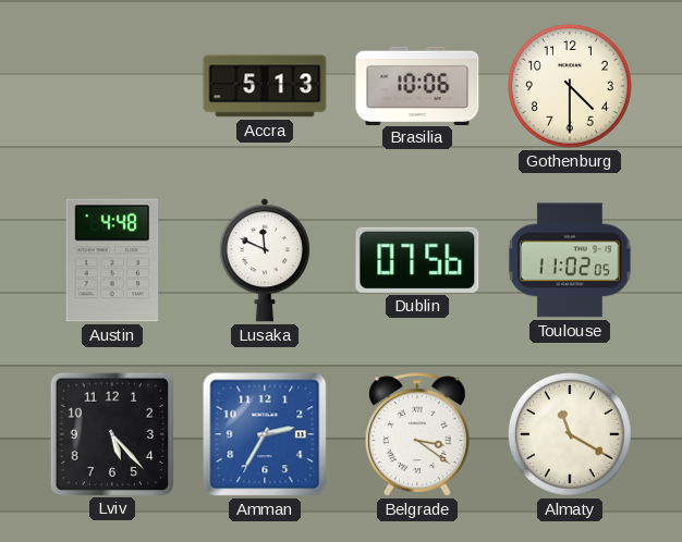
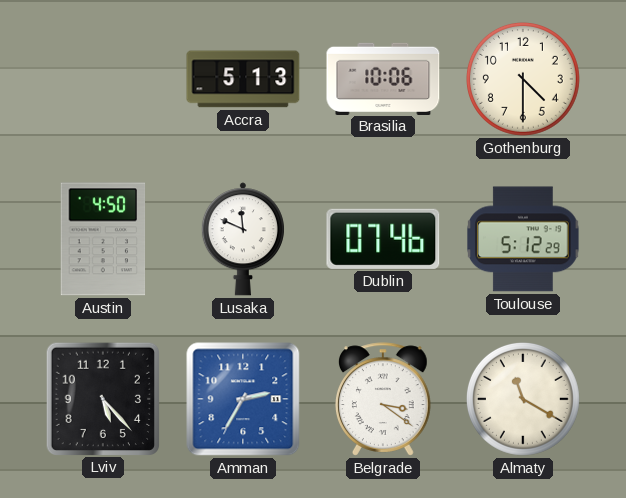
Austin: 4:48 -> 4:50 (103, 239)
Dublin: 07:56 -> 07:46 (383, 239)
Toulouse: 11:02 -> 5:12 (523, 239)
